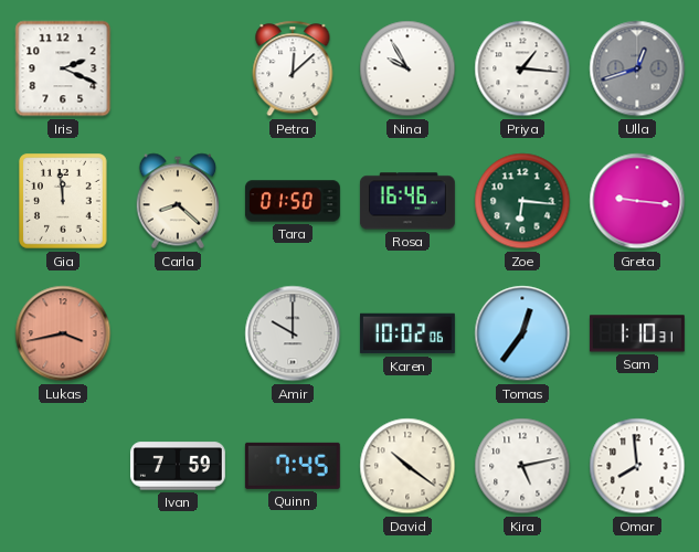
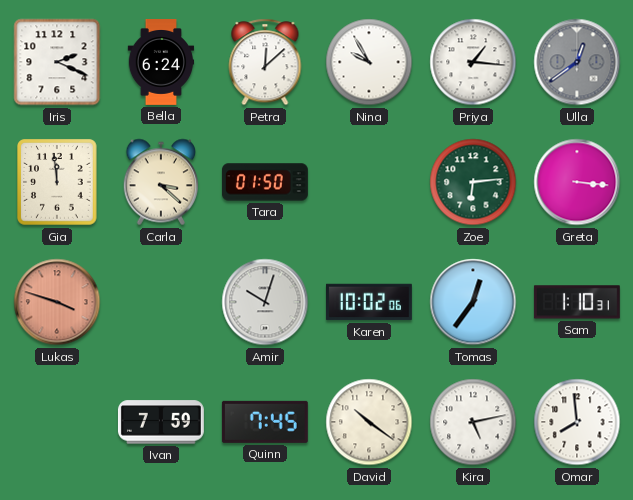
Bella: none -> 6:24 (161, 63)
Ulla: 12:42 -> 12:39 (577, 62)
Carla: 8:22 -> 3:22 (161, 182)
Rosa: 16:46 -> none (407, 201)
Zoe: 6:16 -> 6:14 (473, 182)
Greta: 9:16 -> 3:16 (577, 182)
Lukas: 3:43 -> 3:48 (57, 302)
Amir: 10:00 -> 10:03 (265, 302)
